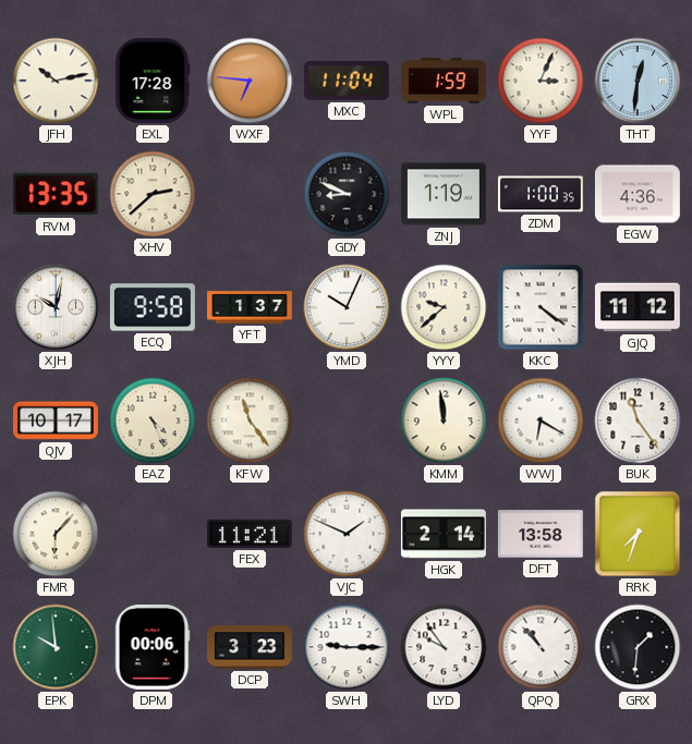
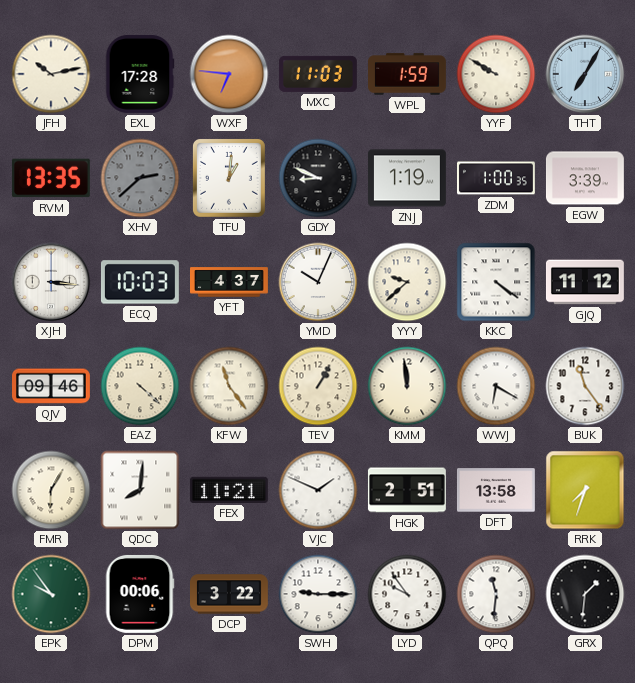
MXC: 11:04 -> 11:03 (318, 74)
YYF: 3:04 -> 9:50 (496, 74)
THT: 12:31 -> 7:05 (585, 74)
XHV dial: cream -> grey (140, 178)
TFU: none -> 1:01 (229, 178)
EGW: 4:36 -> 3:39 (585, 178)
XJH: 10:02 -> 3:16 (51, 282)
ECQ: 9:58 -> 10:03 (140, 282)
YFT: 1:37 -> 4:37 (230, 282)
QJV: 10:17 -> 09:46 (52, 386)
EAZ: 4:26 -> 4:22 (140, 386)
TEV: none -> 1:05 (318, 386)
FMR: 6:07 -> 6:05 (51, 490)
QDC: none -> 8:01 (140, 490)
HGK: 2:14 -> 2:51 (407, 490)
EPK: 9:59 -> 9:54 (51, 594)
DCP: 3:23 -> 3:22 (230, 594)
QPQ: 10:53 -> 11:31 (496, 594)
